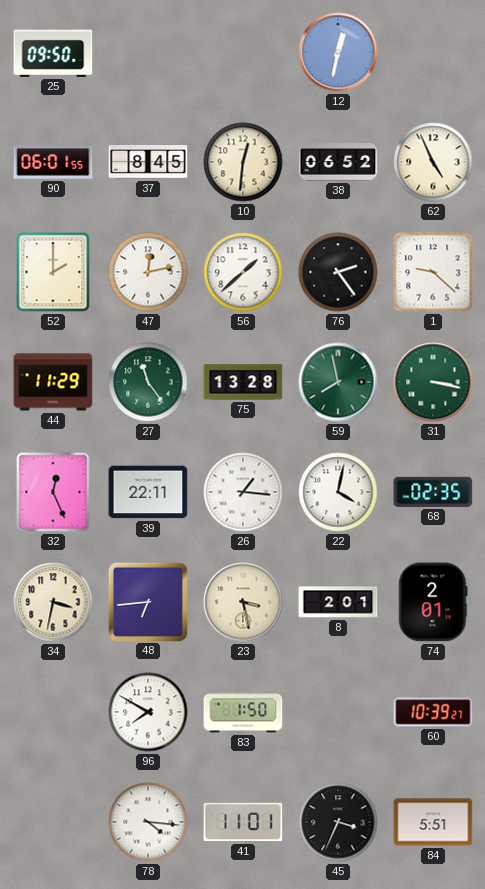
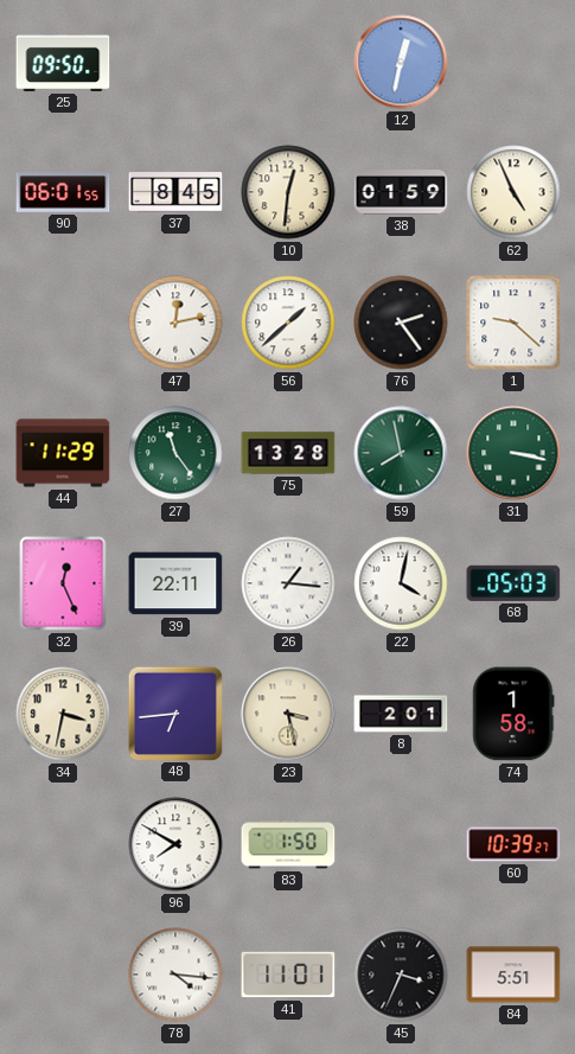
38: 06:52 -> 01:59 (401, 192)
52: 2:00 -> none (53, 272)
68: 02:35 -> 05:03 (513, 583)
74: 2:01 -> 1:58 (513, 714)
